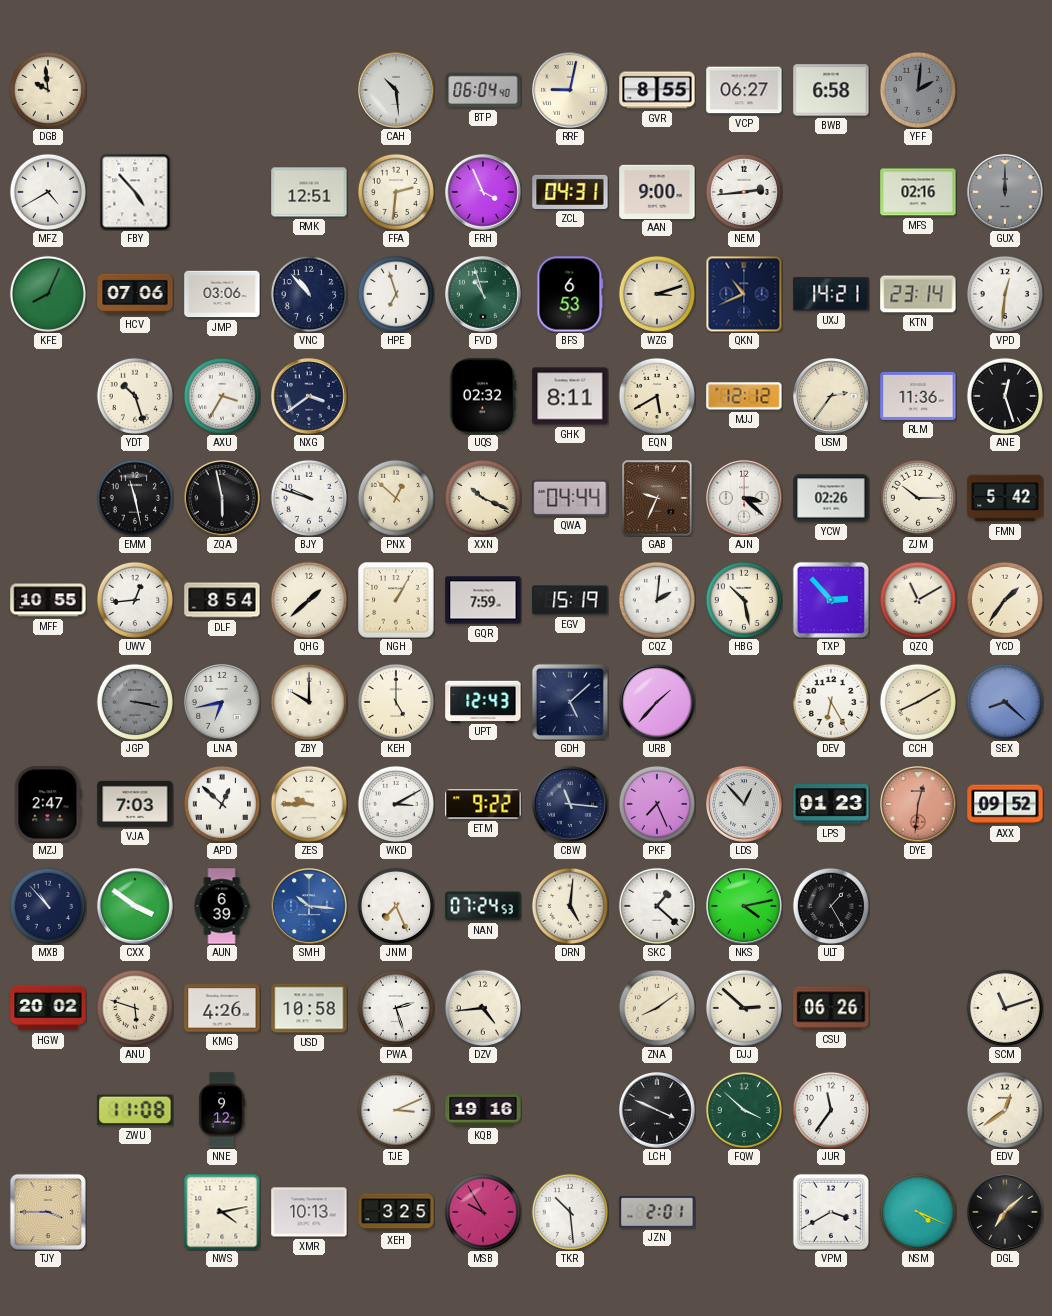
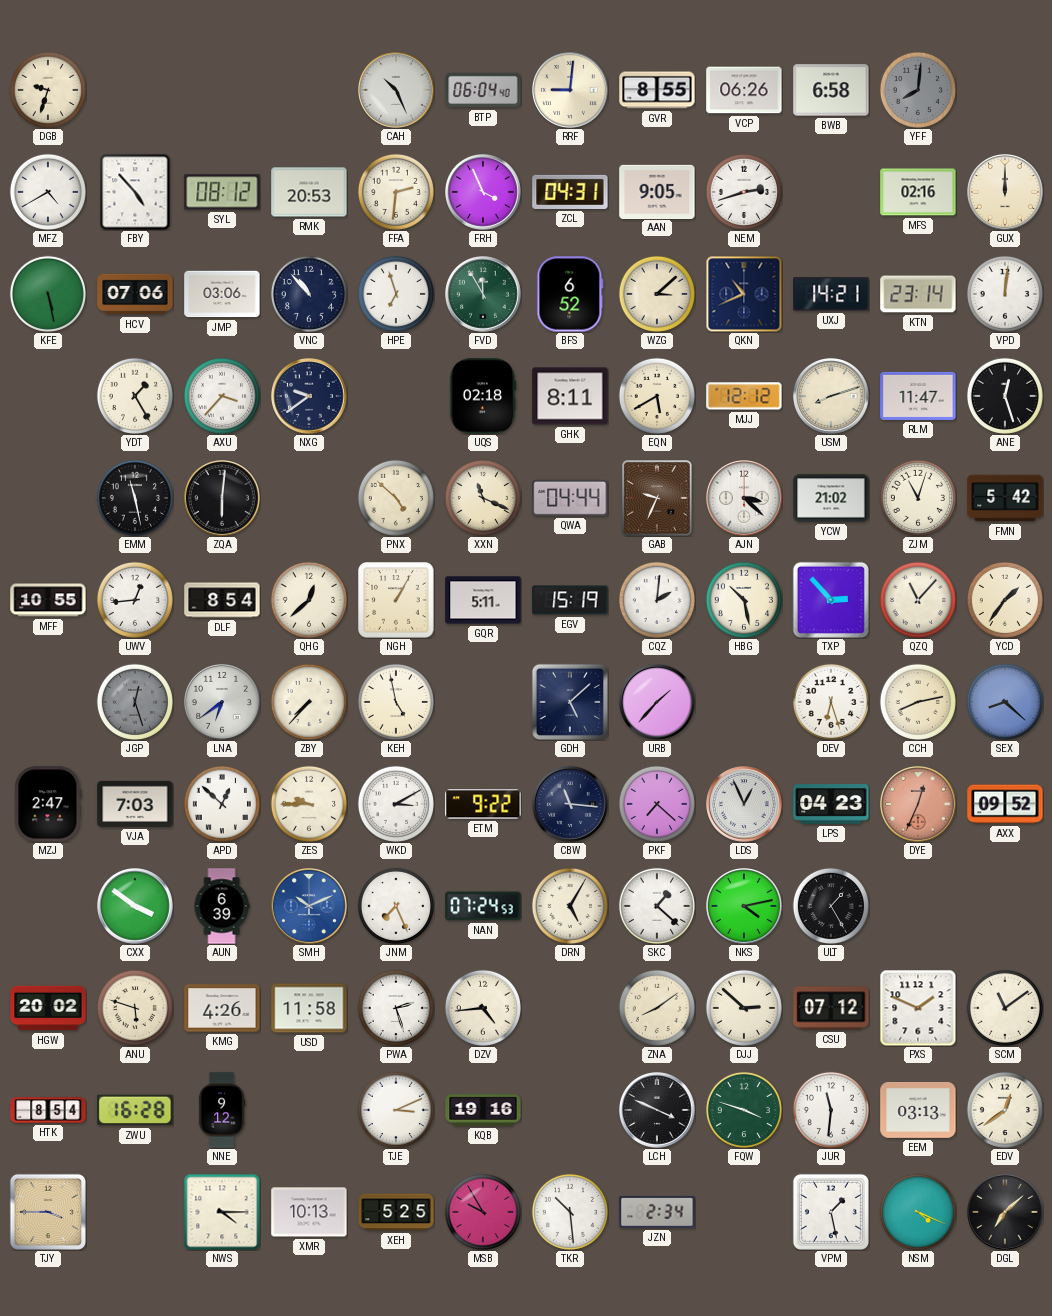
DGB: 9:59 -> 9:33 (48, 90)
CAH: 10:29 -> 10:26 (397, 91)
RRF: 9:02 -> 9:01 (571, 91)
VCP: 06:27 -> 06:26 (744, 90)
YFF: 2:01 -> 8:01 (918, 90)
SYL: none -> 08:12 (222, 192)
RMK: 12:51 -> 20:53 (309, 192)
AAN: 9:00 -> 9:05 (657, 191)
NEM: 2:44 -> 2:42 (744, 192)
GUX dial: grey -> cream (1006, 193)
KFE: 8:04 -> 5:28 (48, 294)
FVD: 10:57 -> 11:55 (484, 295)
BFS: 6:53 -> 6:52 (570, 294)
WZG: 3:12 -> 3:08 (657, 294)
VPD: 12:31 -> 12:01 (1005, 294)
YDT: 10:27 -> 1:25 (135, 396)
AXU: 3:35 -> 3:37 (222, 396)
NXG: 3:39 -> 9:39 (310, 397)
UQS: 02:32 -> 02:18 (483, 396)
USM: 2:36 -> 8:12 (832, 397)
RLM: 11:36 -> 11:47 (918, 396)
ZQA: 5:58 -> 6:01 (223, 499)
BJY: 9:48 -> none (309, 498)
PNX: 12:52 -> 4:52 (396, 498)
XXN: 10:19 -> 11:19 (483, 498)
YCW: 02:26 -> 21:02 (831, 498)
ZJM: 10:15 -> 11:03 (918, 498)
QHG: 1:38 -> 12:38 (309, 600)
GQR: 7:59 -> 5:11 (483, 600)
QZQ: 11:10 -> 11:07 (918, 600)
JGP: 3:17 -> 12:27 (135, 702)
LNA: 6:43 -> 6:39 (223, 703)
ZBY: 10:00 -> 7:37 (309, 702)
KEH: 5:00 -> 4:58 (396, 702)
UPT: 12:43 -> none (483, 701)
DEV: 6:25 -> 6:27 (831, 702)
CCH: 8:10 -> 8:13 (918, 702)
PKF: 7:26 -> 7:22 (657, 804)
LDS: 12:53 -> 12:56 (745, 805)
LPS: 01:23 -> 04:23 (831, 804)
DYE: 12:31 -> 12:34 (919, 805)
MXB: 10:53 -> none (48, 906)
SMH: 10:16 -> 10:11 (310, 907)
DRN: 5:01 -> 5:05 (570, 906)
USD: 10:58 -> 11:58 (309, 1008)
CSU: 06:26 -> 07:12 (831, 1008)
PXS: none -> 1:49 (918, 1008)
SCM: 11:12 -> 11:09 (1005, 1008)
HTK: none -> 8:54 (48, 1110)
ZWU: 11:08 -> 16:28 (135, 1110)
FQW: 3:52 -> 3:48 (744, 1110)
JUR: 11:36 -> 11:31 (831, 1110)
EEM: none -> 03:13 (918, 1110)
NWS: 4:13 -> 4:15 (222, 1212)
XEH: 3:25 -> 5:25 (396, 1212)
JZN: 2:01 -> 2:34 (657, 1212)
VPM: 3:40 -> 1:28 (831, 1212)
